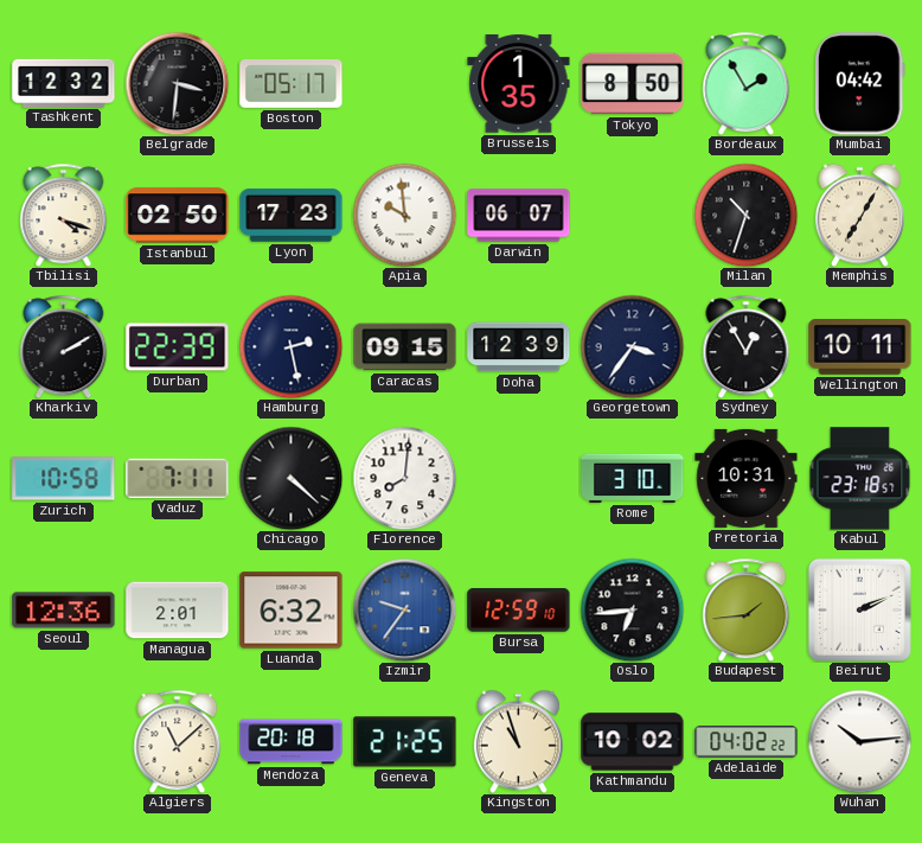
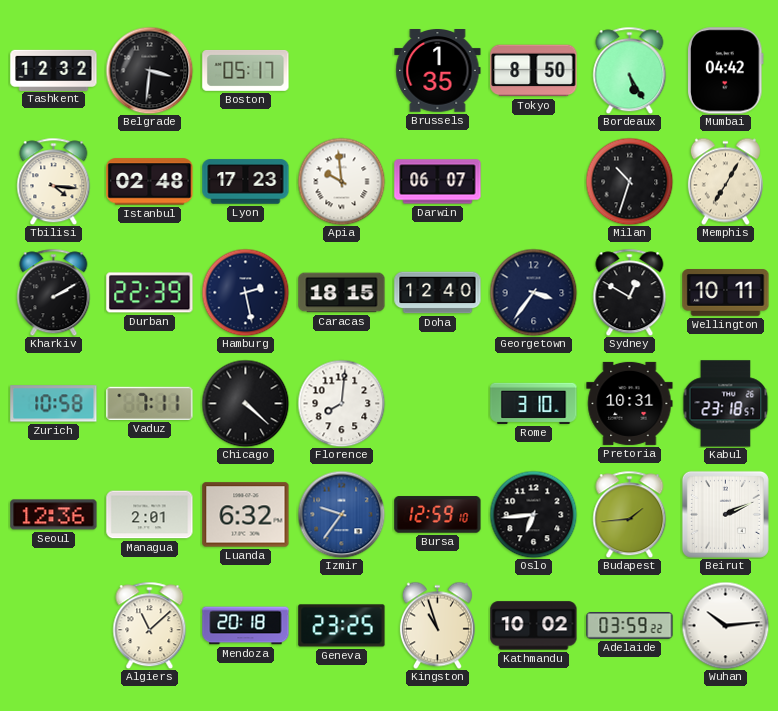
Bordeaux: 1:55 -> 5:25 (630, 70)
Tbilisi: 4:18 -> 4:16 (54, 181)
Istanbul: 02:50 -> 02:48 (150, 182)
Caracas: 09:15 -> 18:15 (342, 293)
Doha: 12:39 -> 12:40 (438, 293)
Sydney: 12:55 -> 12:50 (630, 292)
Geneva: 21:25 -> 23:25 (342, 626)
Adelaide: 04:02 -> 03:59 (630, 626)
